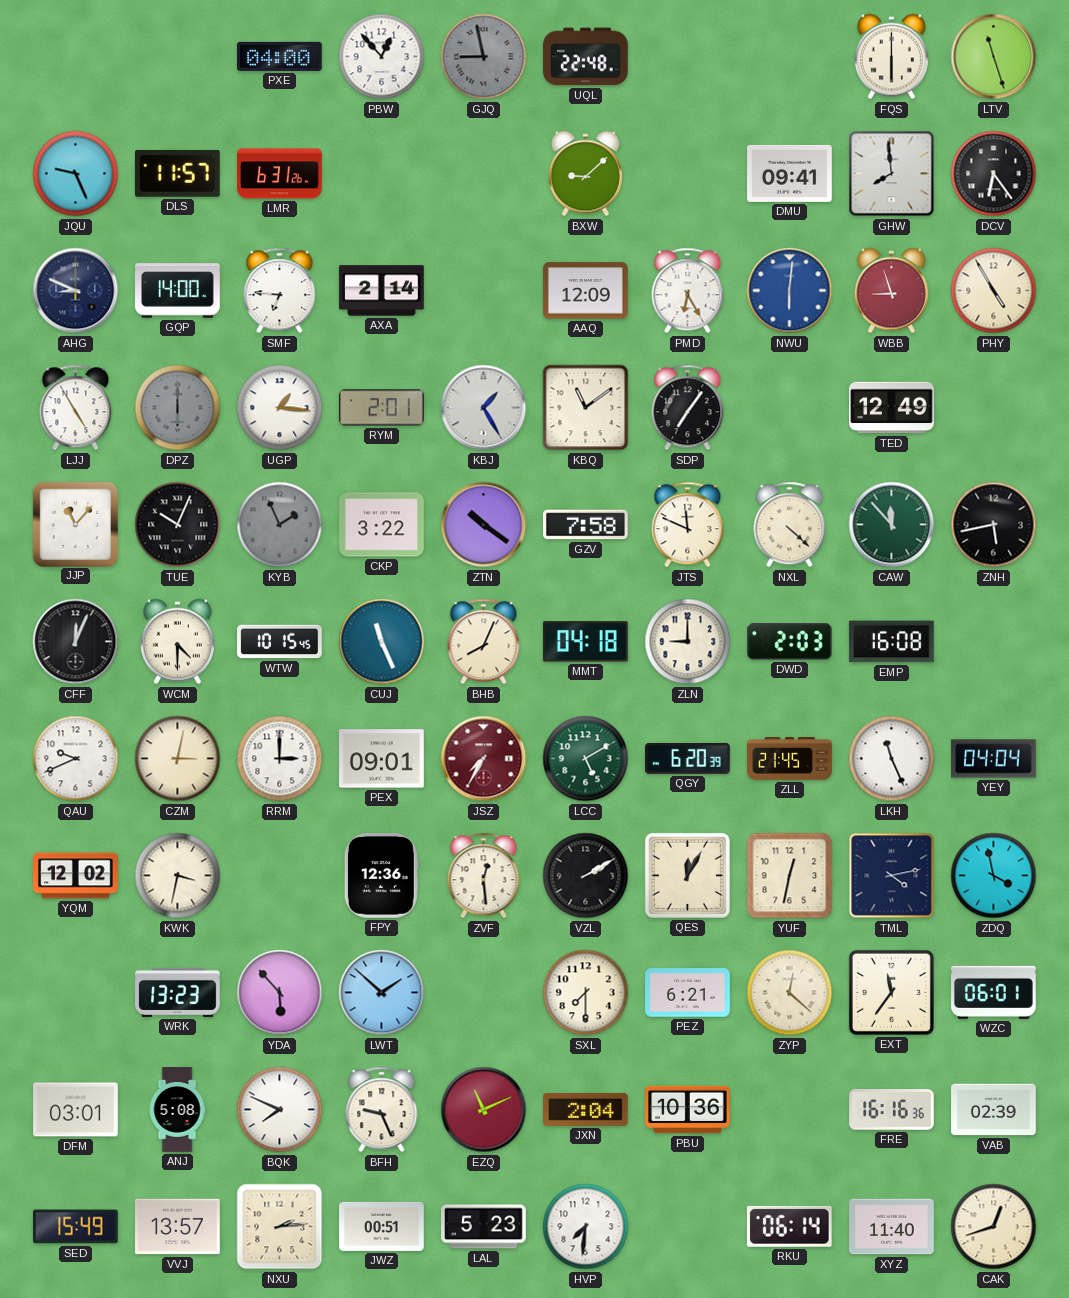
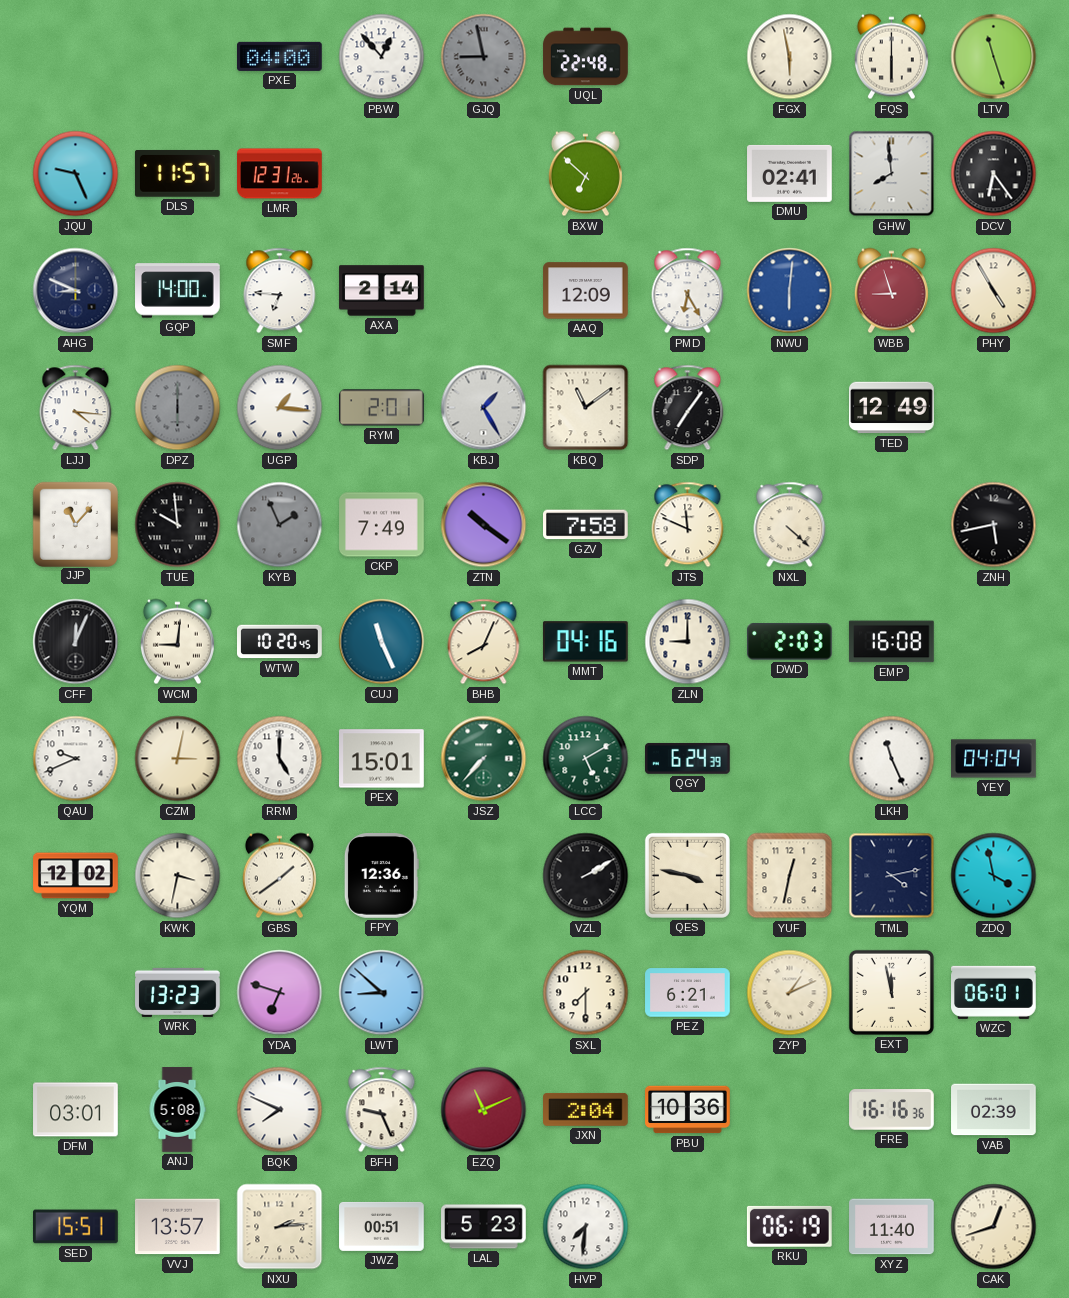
FGX: none -> 5:58 (790, 57)
LMR: 6:31 -> 12:31 (280, 174)
BXW: 9:08 -> 6:52 (585, 174)
DMU: 09:41 -> 02:41 (790, 173)
LJJ: 4:55 -> 4:16 (76, 408)
TUE: 10:04 -> 9:59 (178, 525)
CKP: 3:22 -> 7:49 (382, 525)
CAW: 11:53 -> none (892, 525)
WCM: 4:30 -> 9:01 (177, 642)
WTW: 10:15 -> 10:20 (280, 642)
MMT: 04:18 -> 04:16 (585, 642)
RRM: 3:00 -> 5:00 (280, 759)
PEX: 09:01 -> 15:01 (382, 759)
JSZ: 7:35 -> 7:37 (484, 759)
JSZ dial: burgundy -> green (484, 759)
QGY: 6:20 -> 6:24 (688, 758)
ZLL: 21:45 -> none (790, 759)
GBS: none -> 1:39 (279, 876)
ZVF: 12:29 -> none (484, 876)
QES: 12:05 -> 3:47 (687, 875)
YDA: 5:53 -> 6:48 (280, 993)
LWT: 1:52 -> 8:52 (382, 993)
ZYP: 12:22 -> 1:11 (790, 993)
EXT: 11:36 -> 11:58 (891, 992)
SED: 15:49 -> 15:51 (76, 1227)
RKU: 06:14 -> 06:19 (789, 1226)
